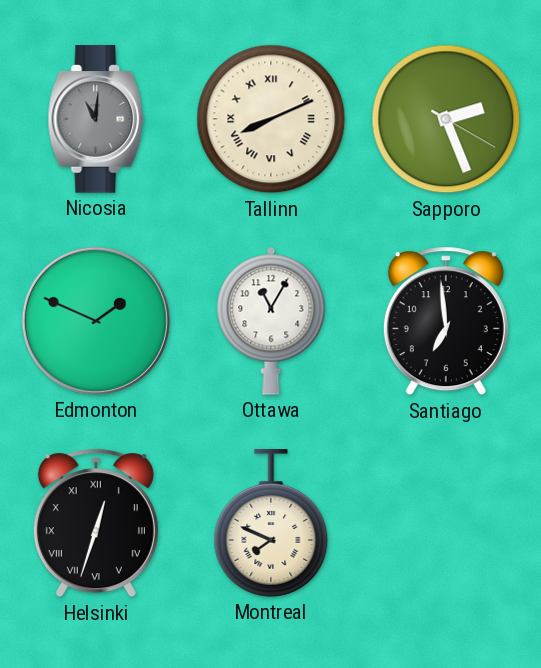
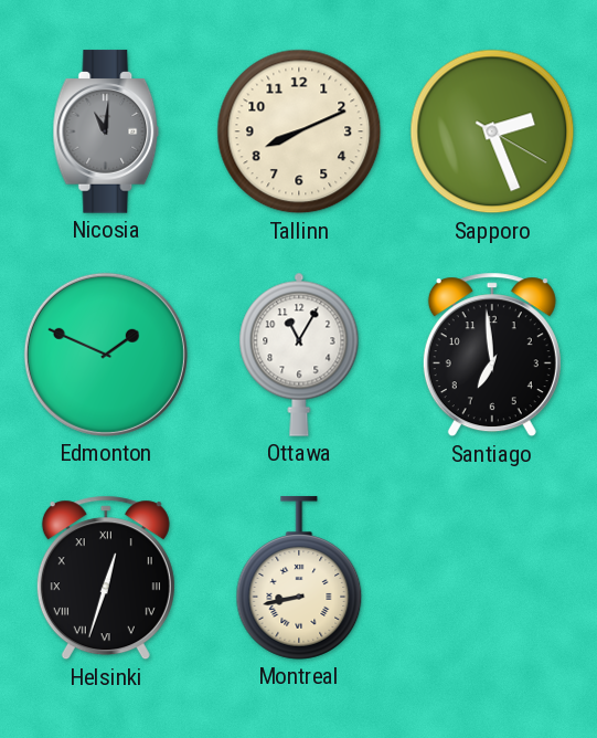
Tallinn numerals: Roman -> Arabic (299, 131)
Montreal: 7:49 -> 8:43 (299, 578)
